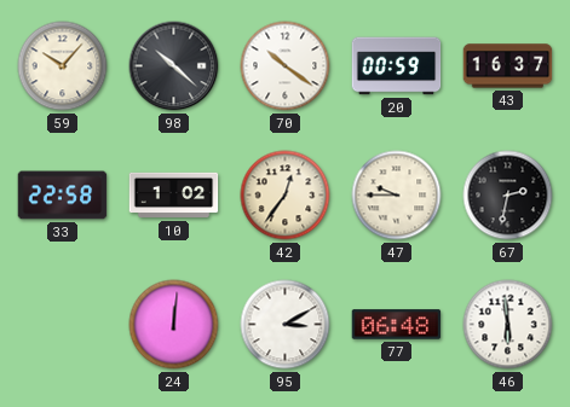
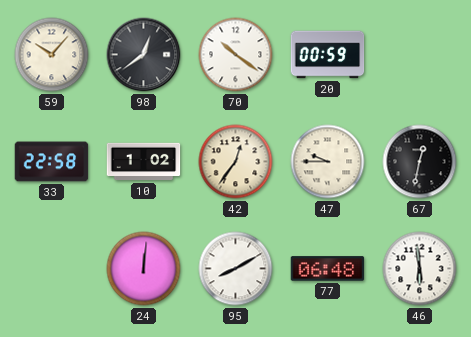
98: 10:22 -> 12:39 (144, 55)
43: 16:37 -> none (508, 66)
67: 2:32 -> 12:32 (420, 162)
95: 3:10 -> 8:10 (236, 269)
